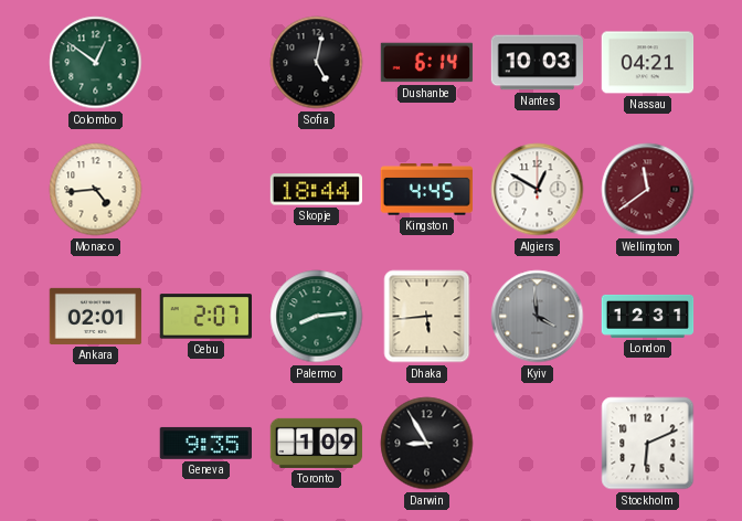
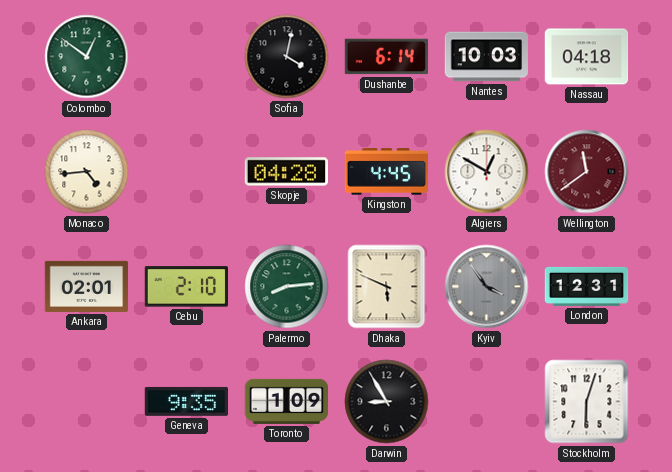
Sofia: 5:02 -> 4:02 (287, 57)
Nassau: 04:21 -> 04:18 (587, 57)
Skopje: 18:44 -> 04:28 (286, 172)
Cebu: 2:07 -> 2:10 (186, 287)
Dhaka: 5:44 -> 5:49 (387, 287)
Kyiv: 3:59 -> 3:54 (487, 287)
Stockholm: 6:11 -> 6:03 (587, 402)
